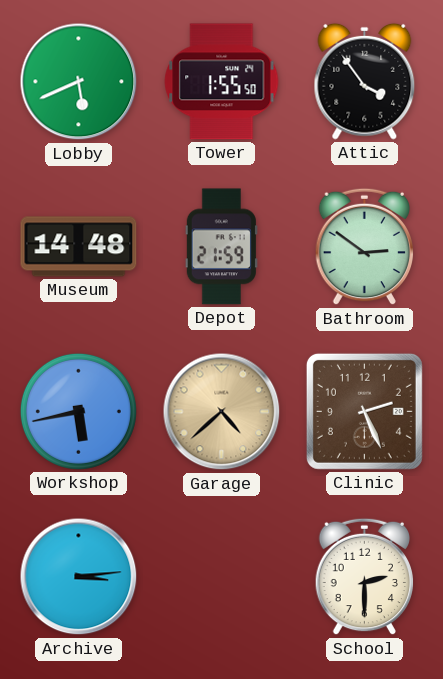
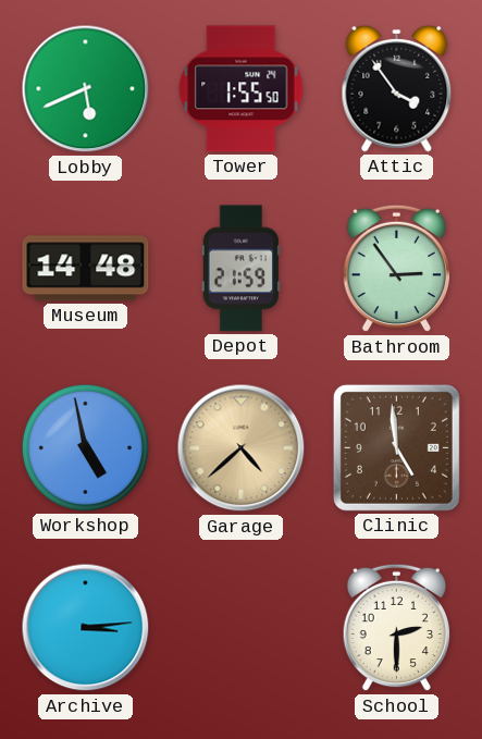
Bathroom: 2:51 -> 2:54 (397, 269)
Workshop: 5:43 -> 4:58 (85, 447)
Clinic: 2:26 -> 4:59 (396, 447)
